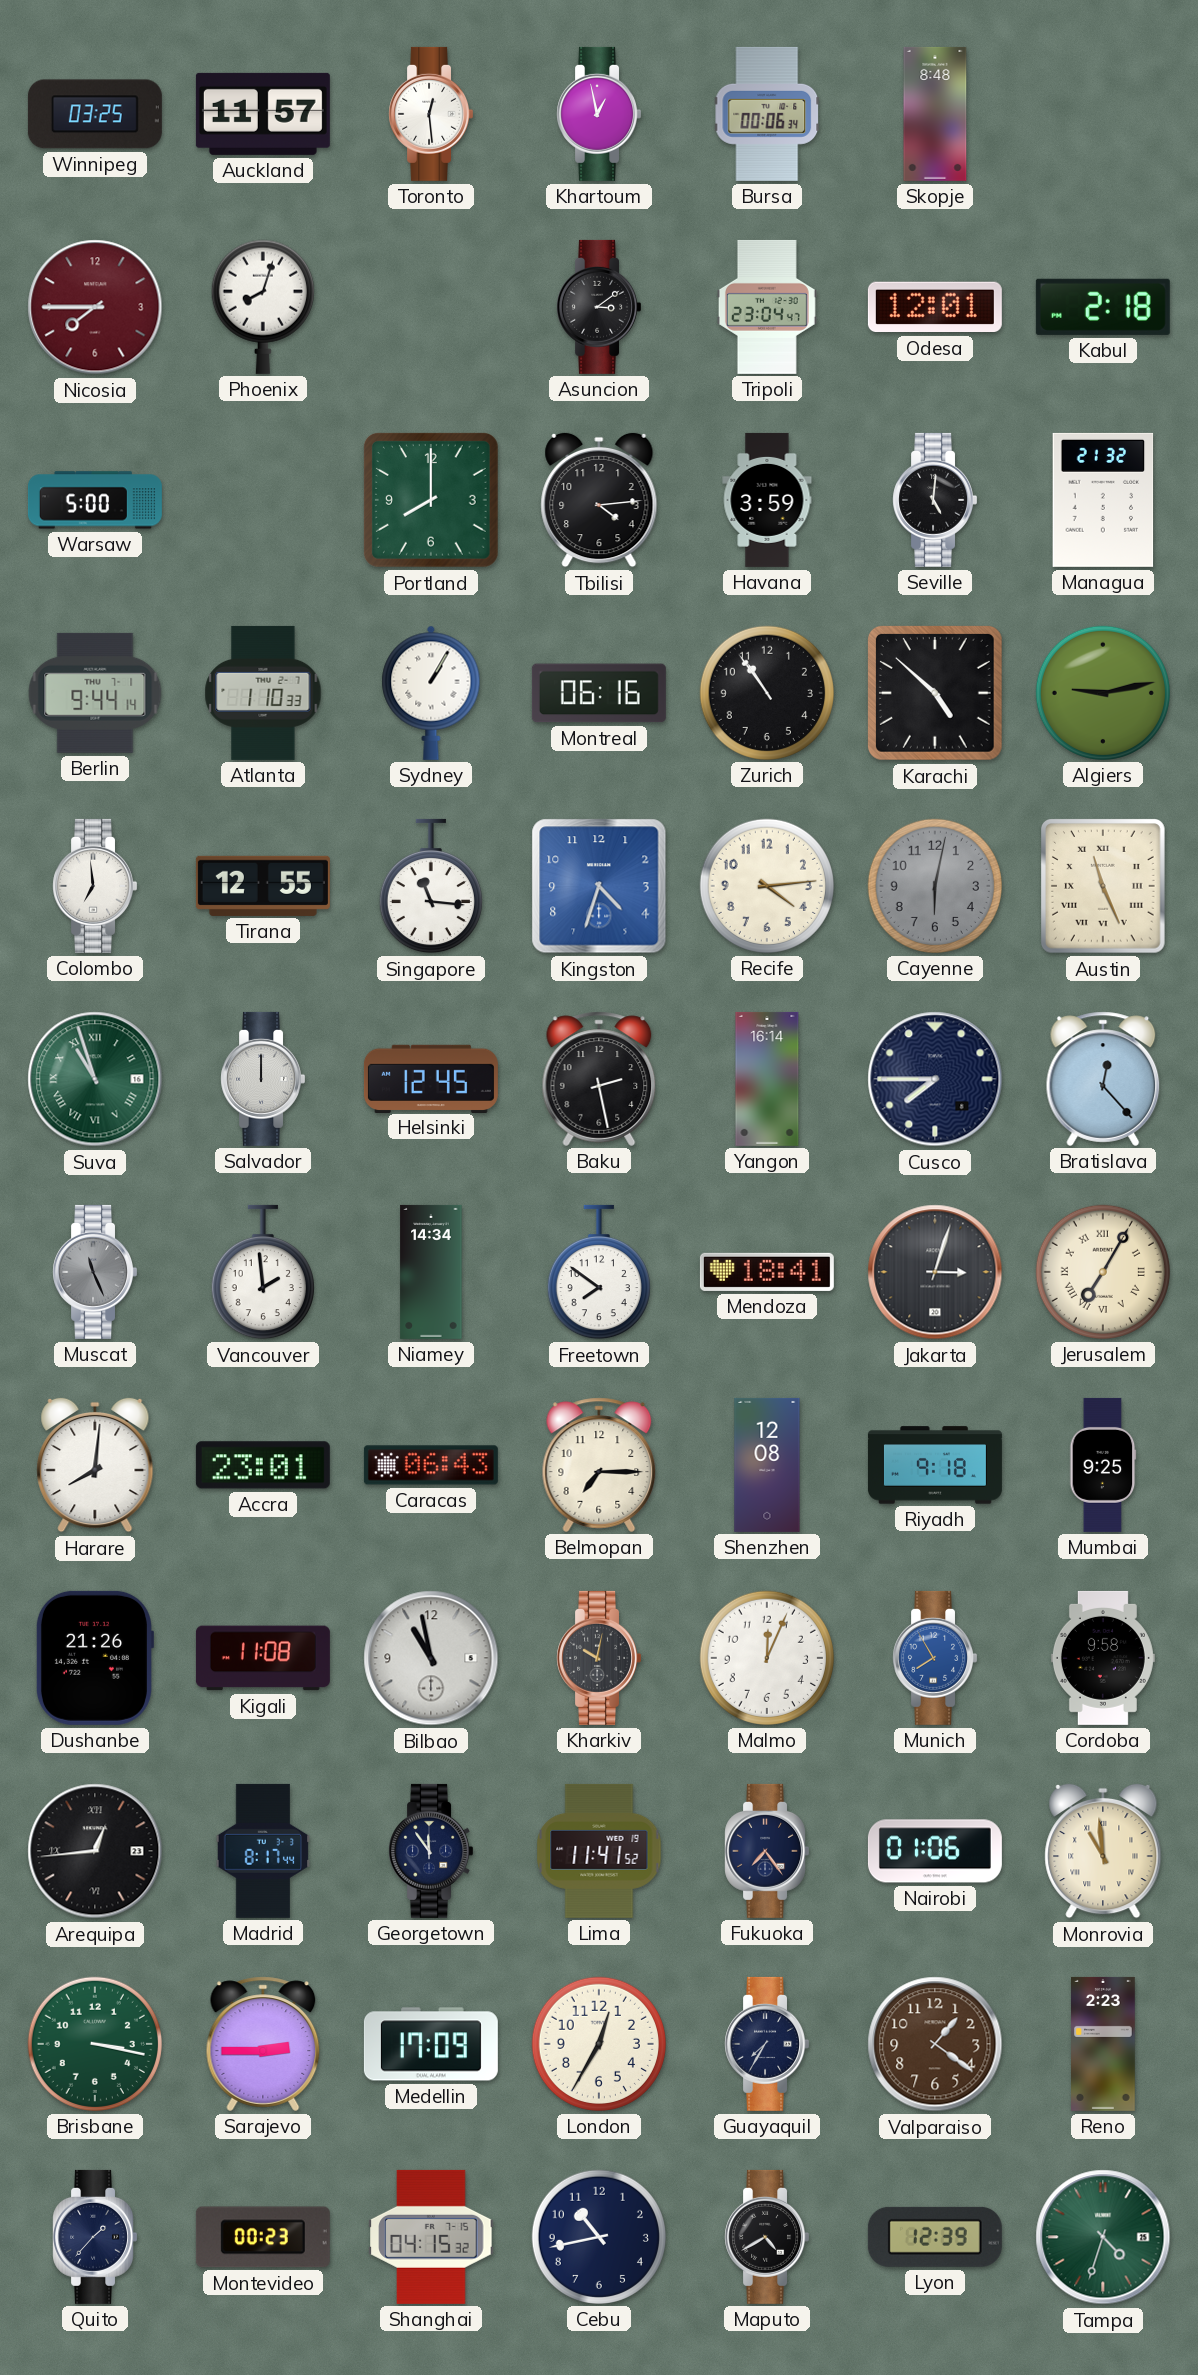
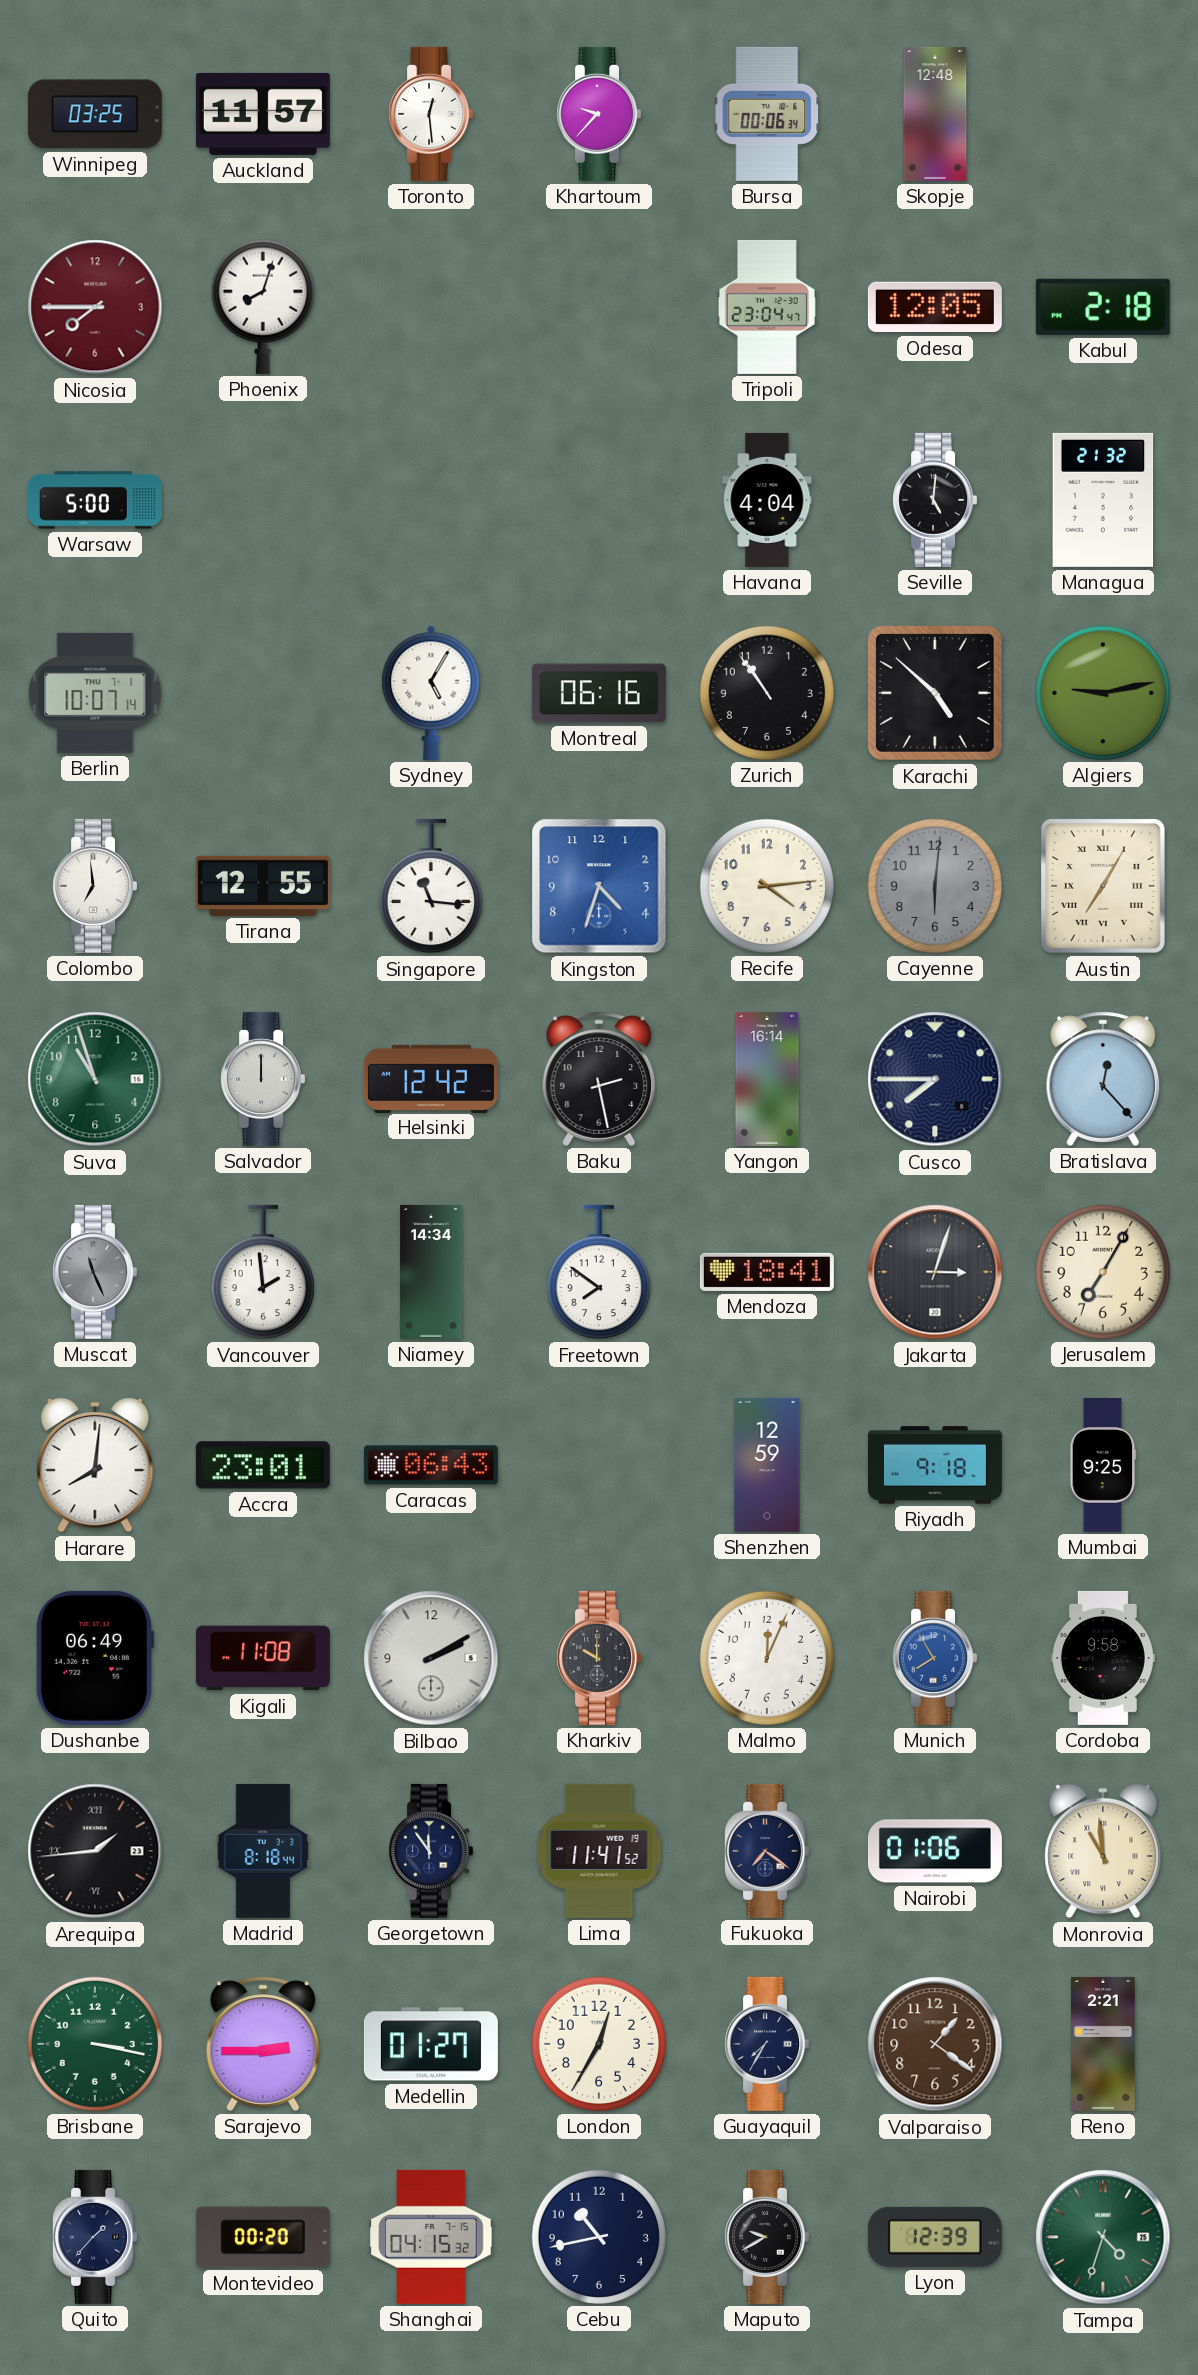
Khartoum: 12:58 -> 9:37 (598, 114)
Skopje: 8:48 -> 12:48 (935, 114)
Asuncion: 3:09 -> none (598, 307)
Odesa: 12:01 -> 12:05 (935, 307)
Portland: 8:00 -> none (431, 500)
Tbilisi: 4:14 -> none (599, 500)
Havana: 3:59 -> 4:04 (767, 500)
Berlin: 9:44 -> 10:07 (95, 693)
Atlanta: 1:10 -> none (263, 693)
Sydney: 1:05 -> 5:05 (431, 693)
Cayenne: 6:02 -> 6:01 (935, 886)
Austin: 11:26 -> 7:05 (1104, 887)
Suva numerals: Roman -> Arabic (95, 1079)
Helsinki: 12:45 -> 12:42 (431, 1078)
Jerusalem numerals: Roman -> Arabic (1103, 1272)
Belmopan: 7:15 -> none (599, 1465)
Shenzhen: 12:08 -> 12:59 (767, 1465)
Dushanbe: 21:26 -> 06:49 (94, 1658)
Bilbao: 10:58 -> 2:10 (431, 1658)
Kharkiv: 10:02 -> 10:00 (598, 1658)
Arequipa: 12:44 -> 1:44 (95, 1851)
Madrid: 8:17 -> 8:18 (263, 1851)
Fukuoka: 7:24 -> 7:21 (766, 1851)
Medellin: 17:09 -> 01:27 (431, 2044)
Reno: 2:23 -> 2:21 (1104, 2044)
Montevideo: 00:23 -> 00:20 (263, 2237)
Maputo: 4:40 -> 9:40 (766, 2237)
